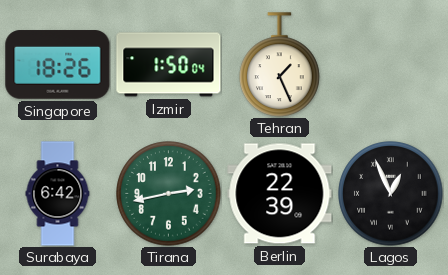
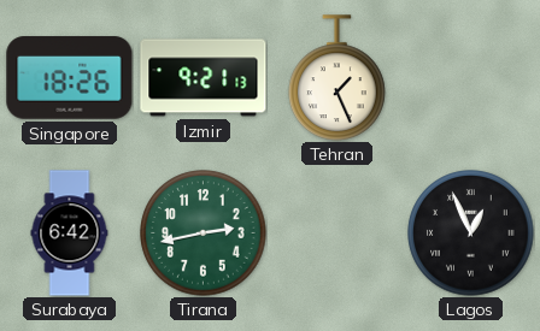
Izmir: 1:50 -> 9:21 (204, 78)
Berlin: 22:39 -> none (280, 194)
